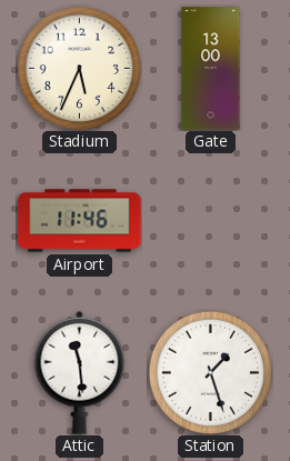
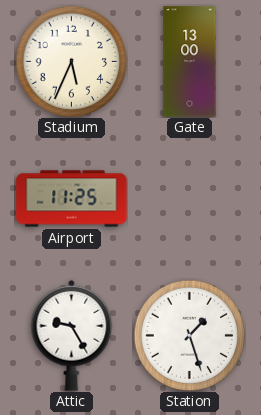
Airport: 11:46 -> 11:25 (72, 199)
Attic: 11:29 -> 9:25 (72, 335)
